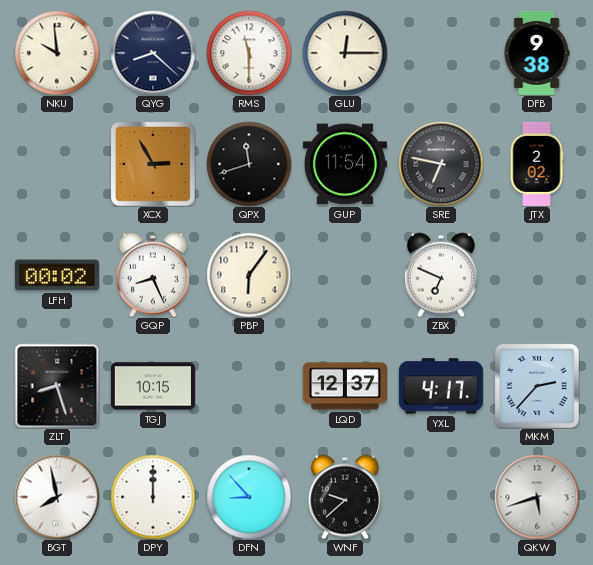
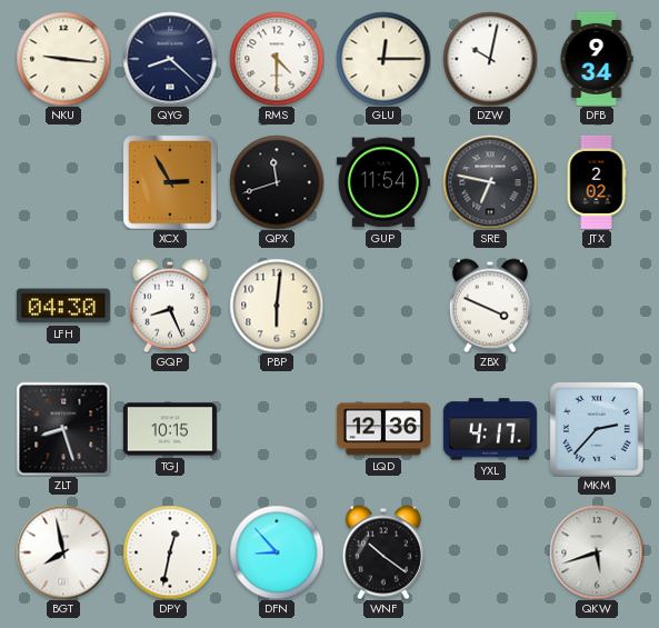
NKU: 9:59 -> 9:16 (63, 59)
RMS: 11:30 -> 4:30 (277, 59)
DZW: none -> 10:02 (490, 59)
DFB: 9:38 -> 9:34 (597, 59)
LFH: 00:02 -> 04:30 (63, 306)
PBP: 6:06 -> 6:01 (277, 306)
ZBX: 6:49 -> 3:49 (490, 306)
LQD: 12:37 -> 12:36 (383, 429)
DPY: 12:00 -> 12:32 (170, 552)
WNF: 9:38 -> 10:21 (383, 552)
